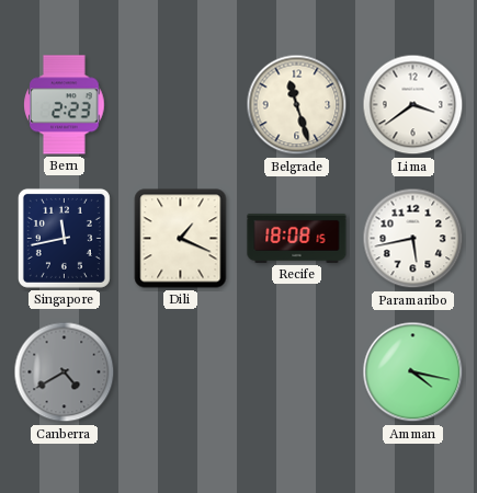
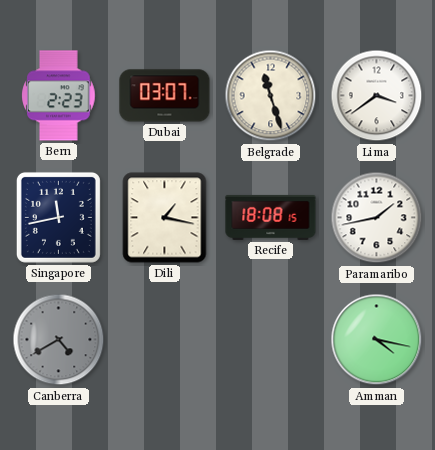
Dubai: none -> 03:07 (165, 96)
Dili: 1:19 -> 1:17 (165, 218)
Paramaribo: 5:43 -> 1:43 (377, 218)
